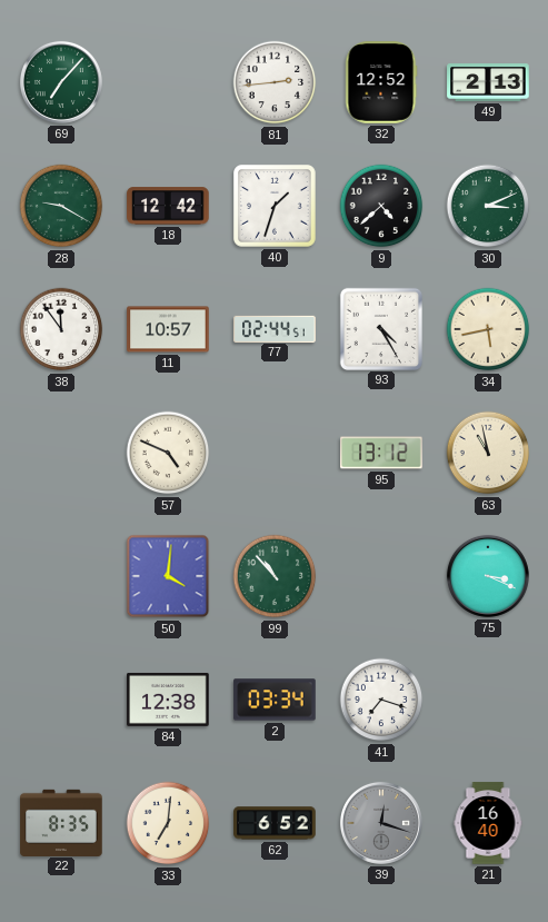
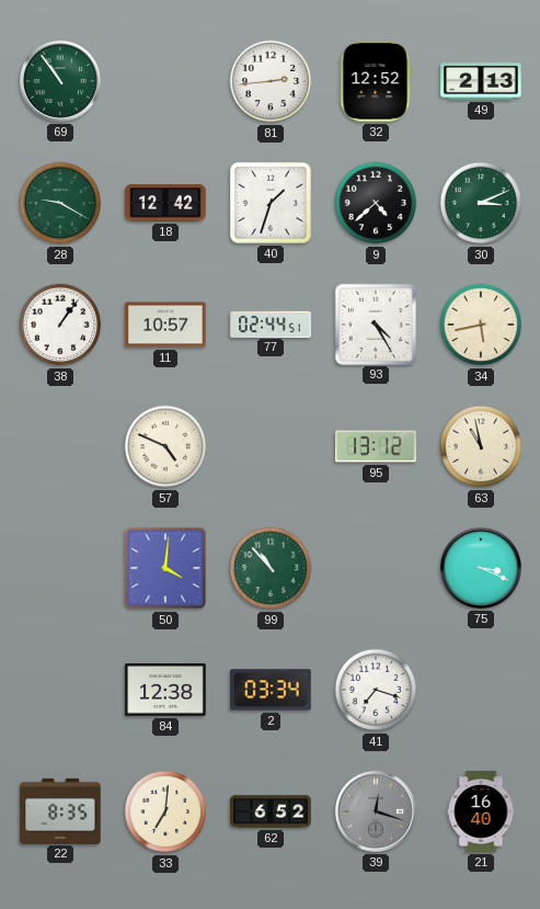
69: 7:07 -> 10:54 (60, 81)
38: 11:54 -> 1:06 (60, 325)
